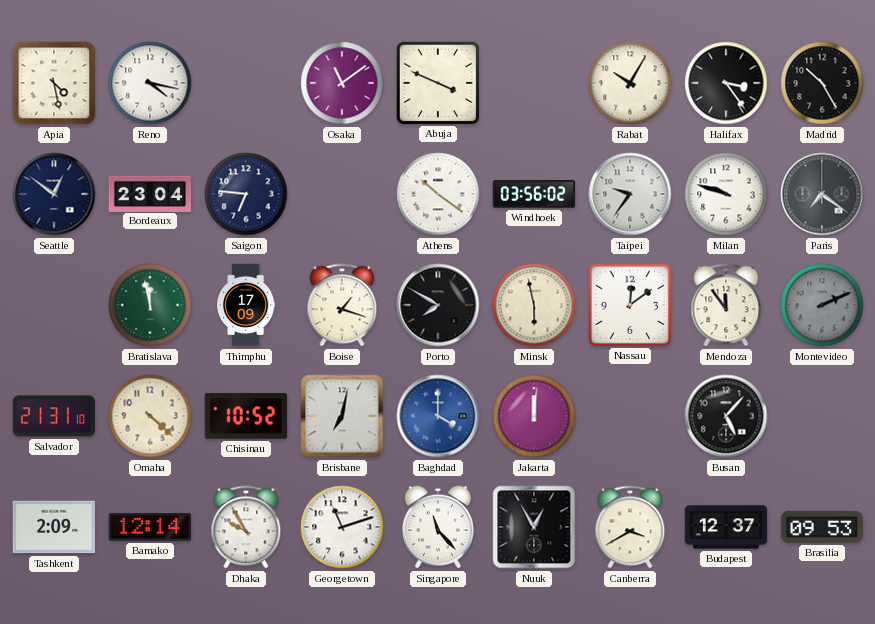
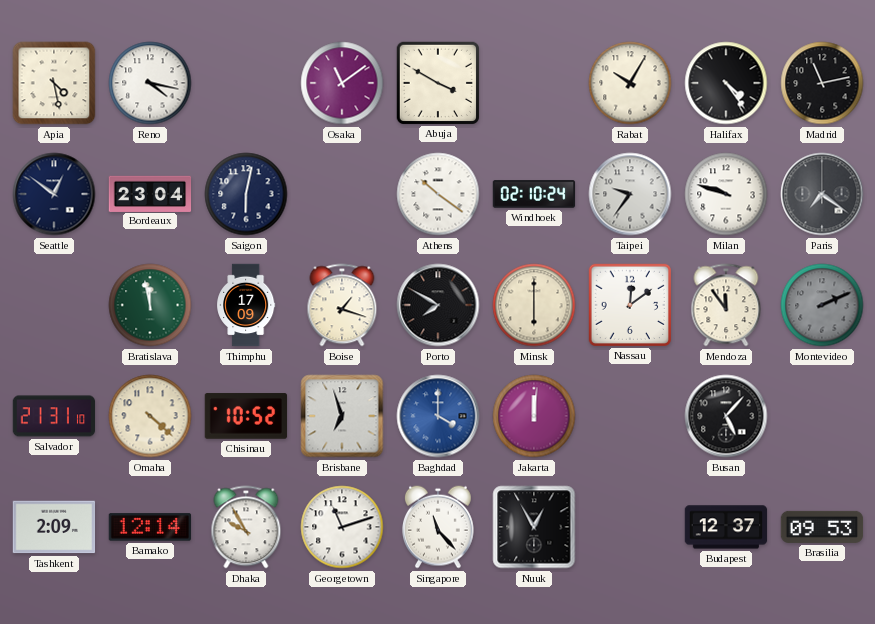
Abuja: 3:49 -> 3:50 (437, 82)
Halifax: 3:24 -> 4:24 (726, 83)
Madrid: 10:25 -> 11:13 (822, 83)
Saigon: 6:46 -> 6:02 (246, 194)
Windhoek: 03:56 -> 02:10 (534, 194)
Minsk: 5:58 -> 6:00 (534, 305)
Brisbane: 7:02 -> 6:57 (342, 416)
Canberra: 3:40 -> none (630, 527)
